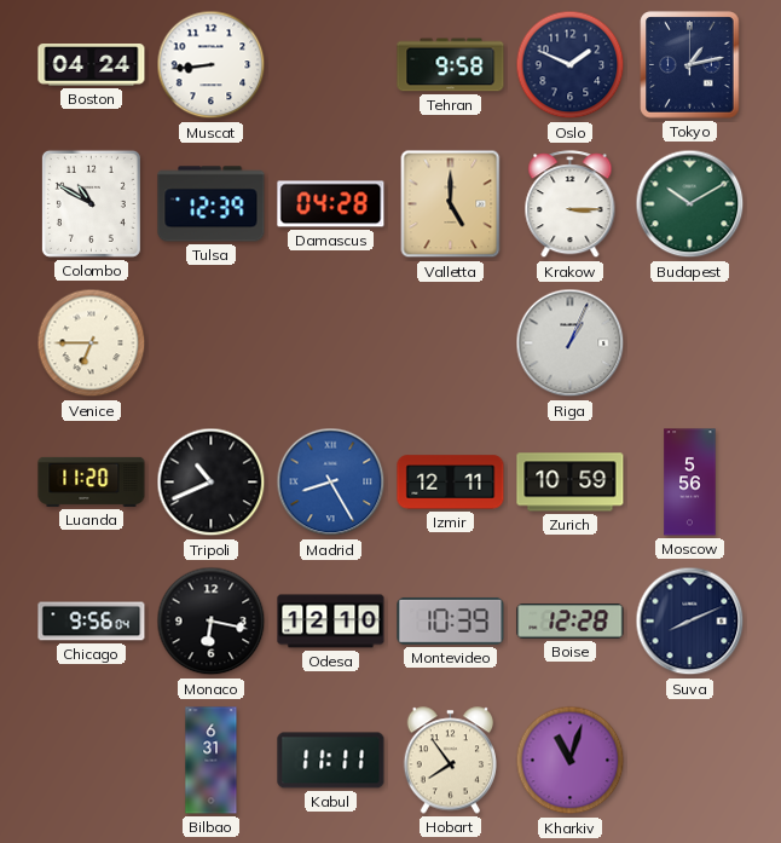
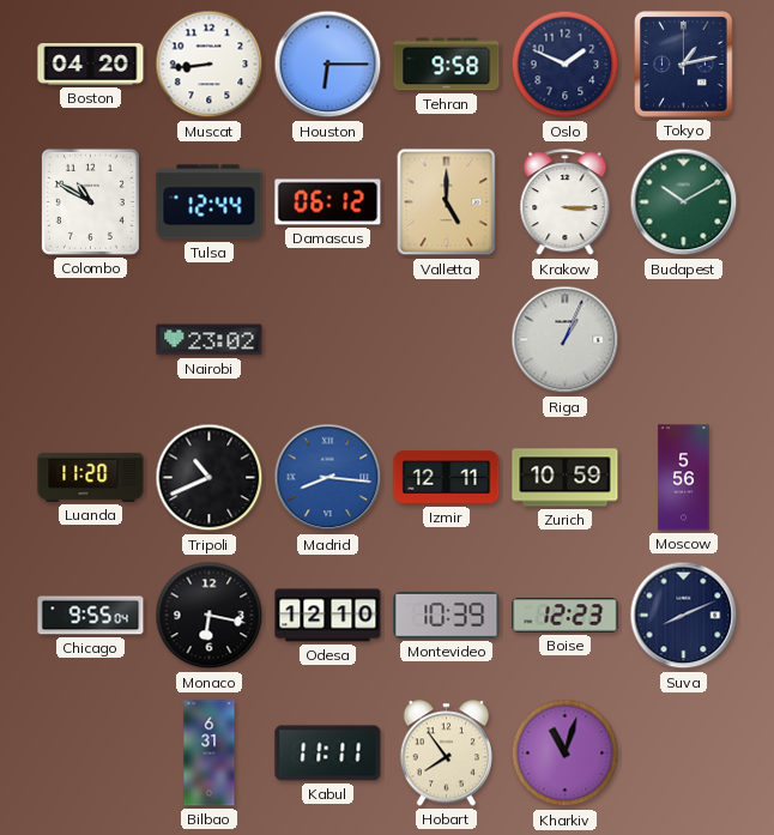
Boston: 04:24 -> 04:20 (91, 65)
Houston: none -> 6:15 (328, 65)
Tulsa: 12:39 -> 12:44 (210, 202)
Damascus: 04:28 -> 06:12 (328, 202)
Venice: 6:45 -> none (92, 343)
Nairobi: none -> 23:02 (210, 340)
Madrid: 8:25 -> 8:16 (328, 478)
Chicago: 9:56 -> 9:55 (91, 616)
Boise: 12:28 -> 12:23 (566, 616)
